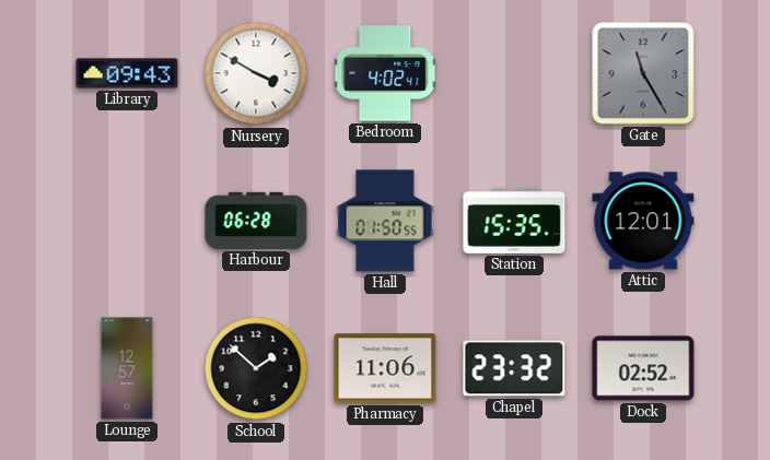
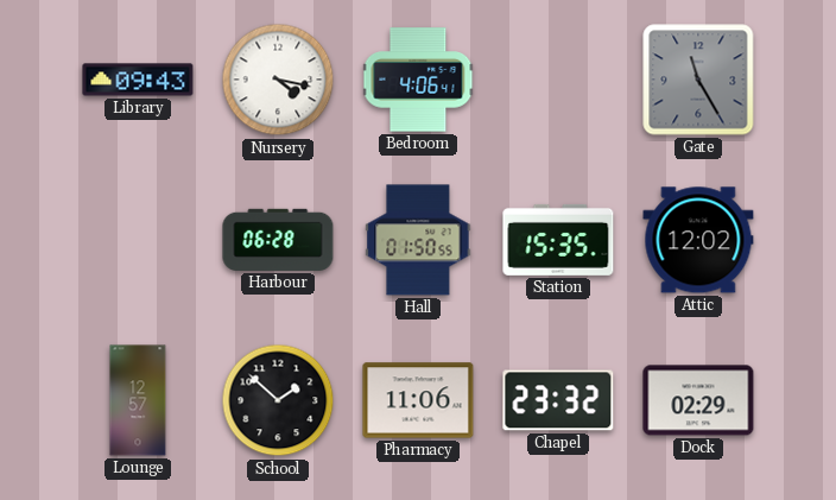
Nursery: 3:50 -> 4:17 (278, 80)
Bedroom: 4:02 -> 4:06 (418, 80)
Attic: 12:01 -> 12:02 (698, 240)
Dock: 02:52 -> 02:29 (698, 400)
